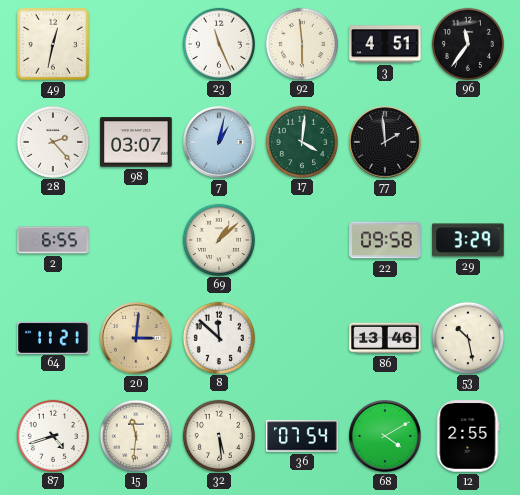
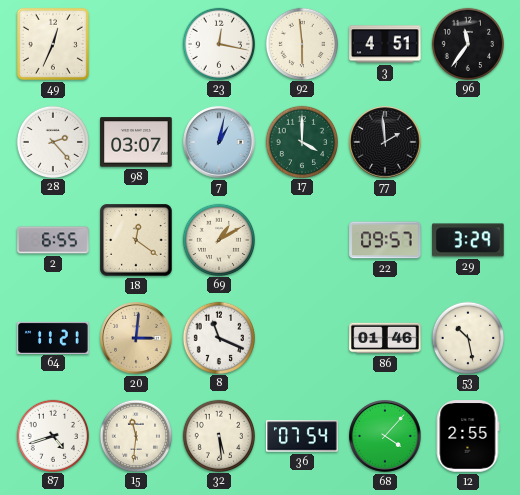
49: 12:32 -> 12:34 (53, 44)
23: 11:26 -> 12:17 (218, 43)
17: 4:01 -> 4:00 (301, 141)
18: none -> 12:21 (136, 240)
69: 1:08 -> 1:10 (218, 239)
22: 09:58 -> 09:57 (385, 240)
8: 11:52 -> 11:19 (218, 337)
86: 13:46 -> 01:46 (385, 338)
68: 4:10 -> 4:07 (385, 436)
